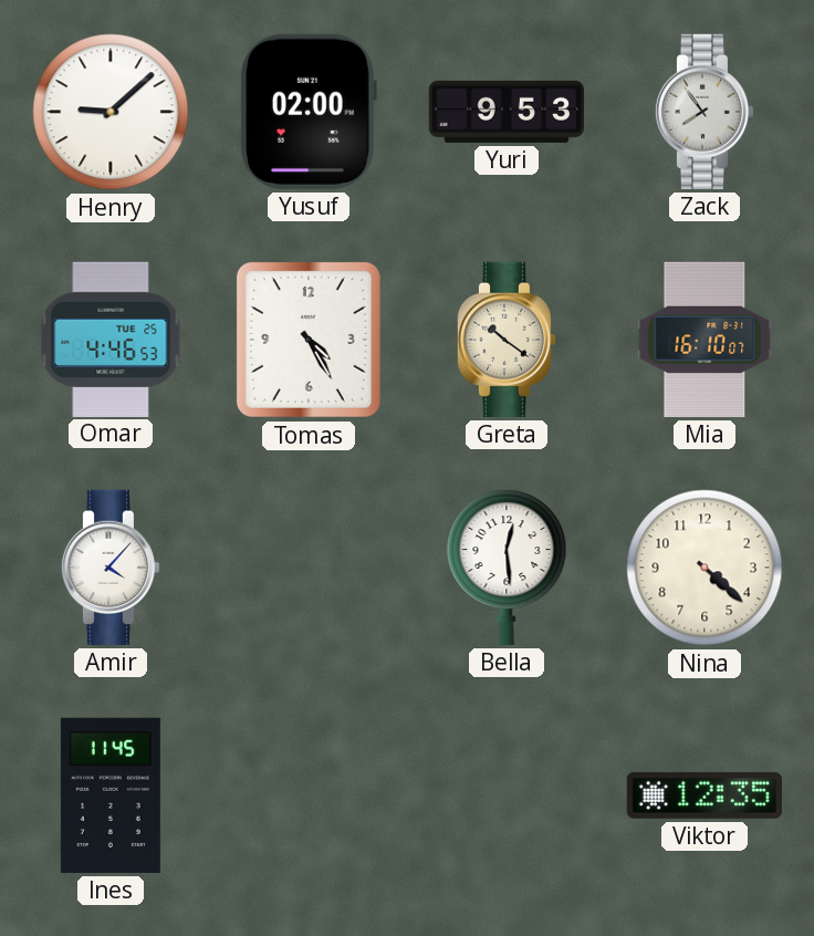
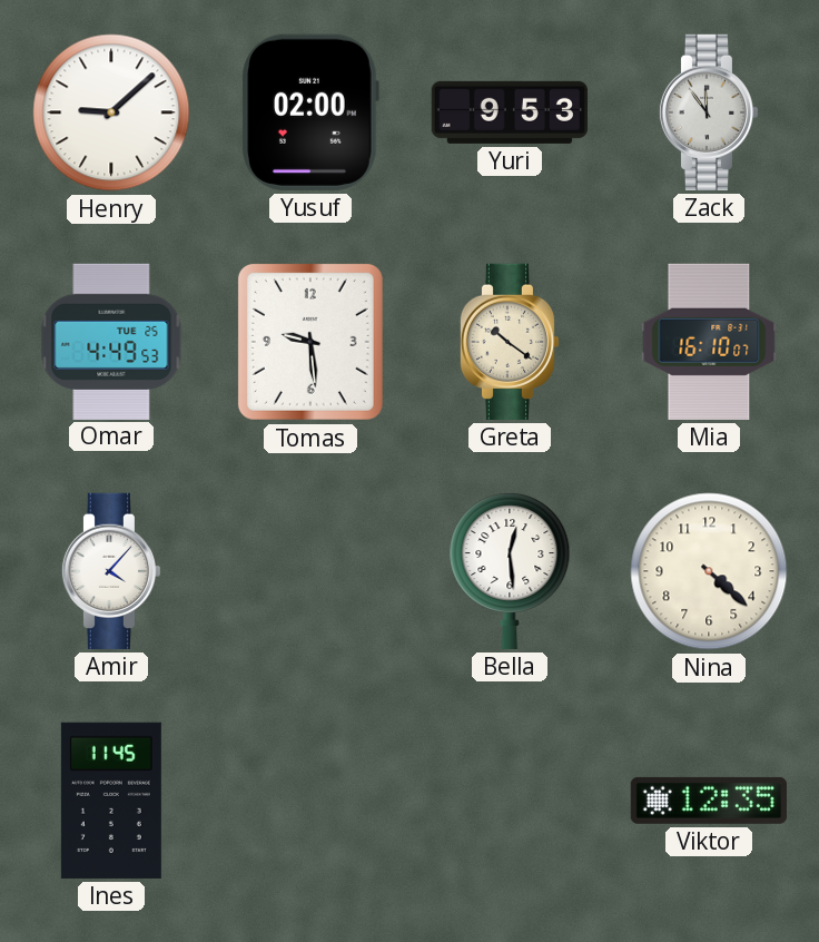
Zack: 7:54 -> 11:54 (709, 112)
Omar: 4:46 -> 4:49 (111, 341)
Tomas: 4:25 -> 9:29 (310, 342)
